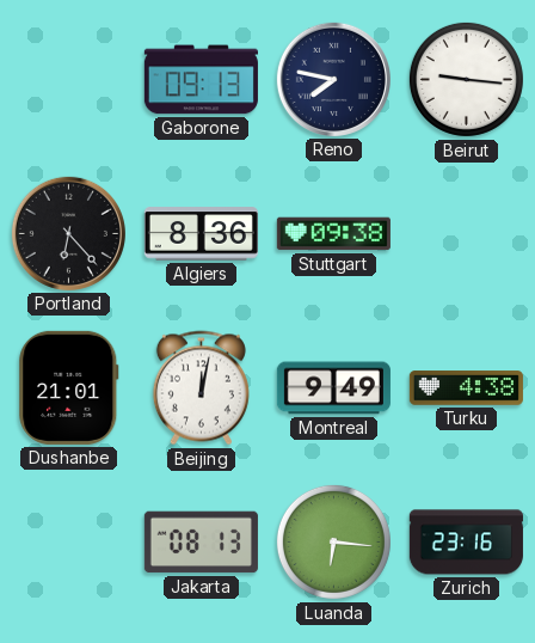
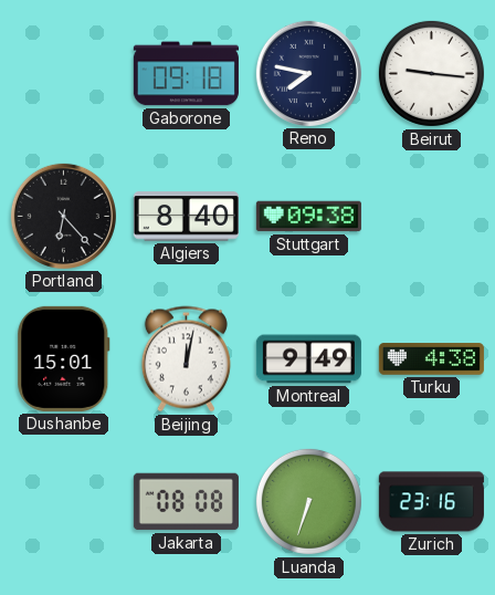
Gaborone: 09:13 -> 09:18 (186, 74)
Algiers: 8:36 -> 8:40 (186, 217)
Dushanbe: 21:01 -> 15:01 (64, 358)
Jakarta: 08:13 -> 08:08 (186, 502)
Luanda: 6:16 -> 6:33 (308, 501)
